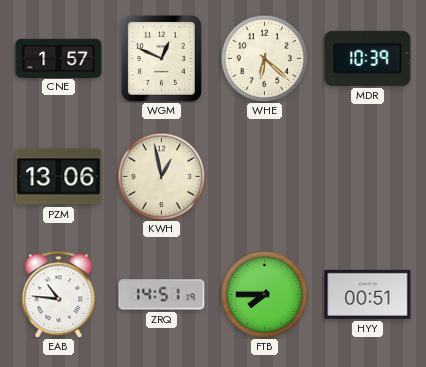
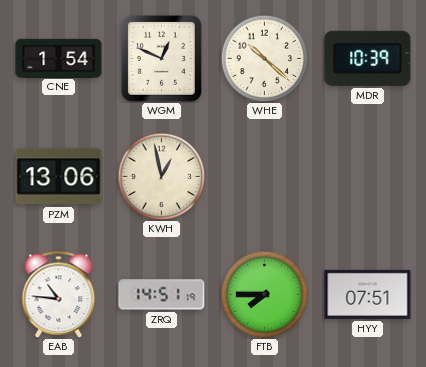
CNE: 1:57 -> 1:54 (59, 58)
WHE: 6:22 -> 10:22 (264, 58)
HYY: 00:51 -> 07:51 (368, 294)
